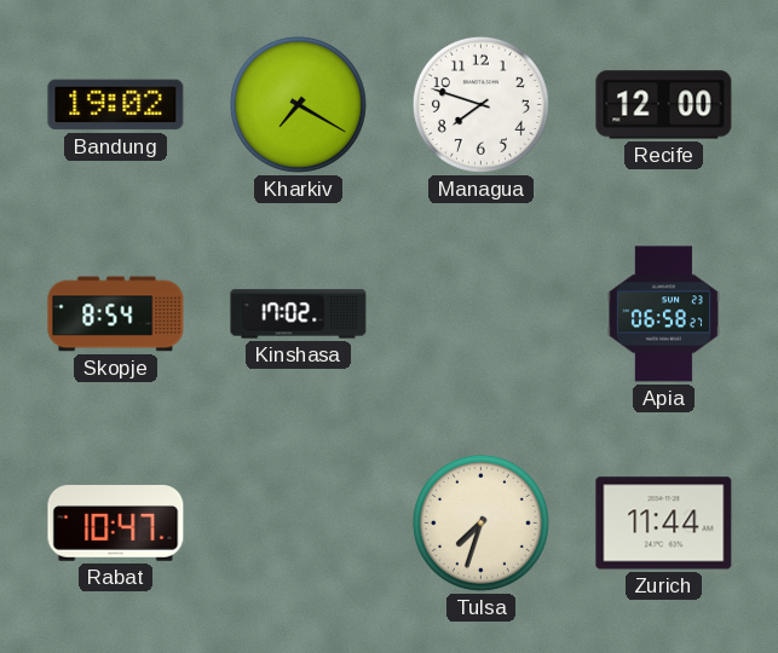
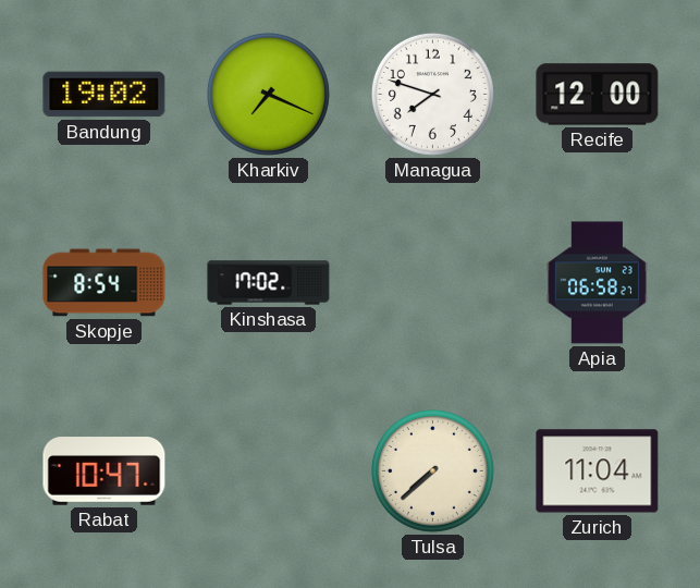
Kharkiv: 7:20 -> 7:19 (268, 94)
Tulsa: 7:33 -> 7:38 (432, 470)
Zurich: 11:44 -> 11:04 (598, 471)
